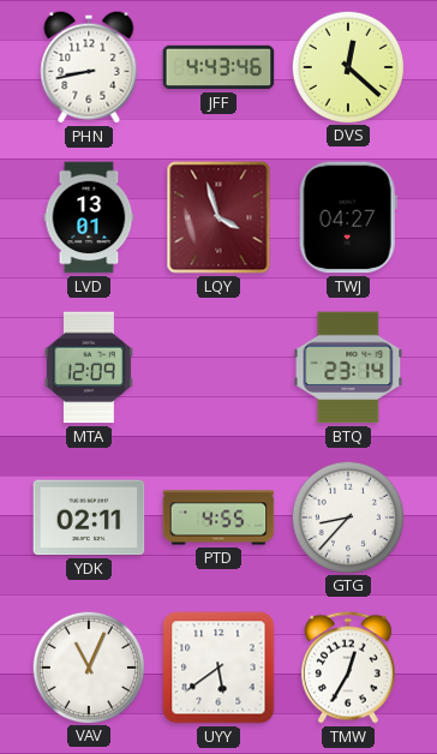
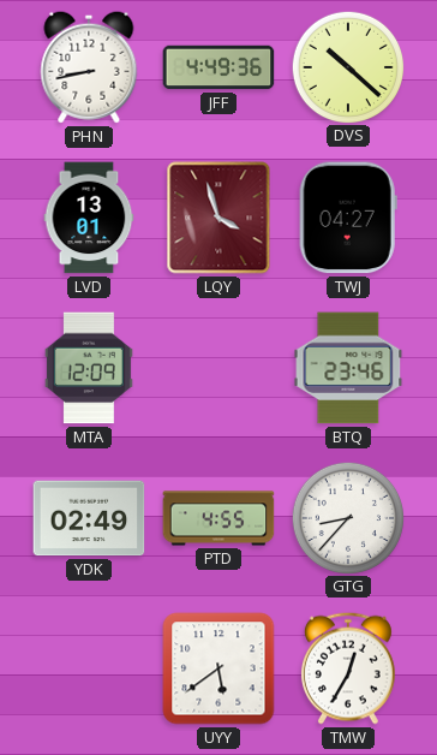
JFF: 4:43 -> 4:49 (218, 67)
DVS: 12:22 -> 10:22 (347, 66)
BTQ: 23:14 -> 23:46 (348, 368)
YDK: 02:11 -> 02:49 (89, 518)
VAV: 11:04 -> none (88, 666)
